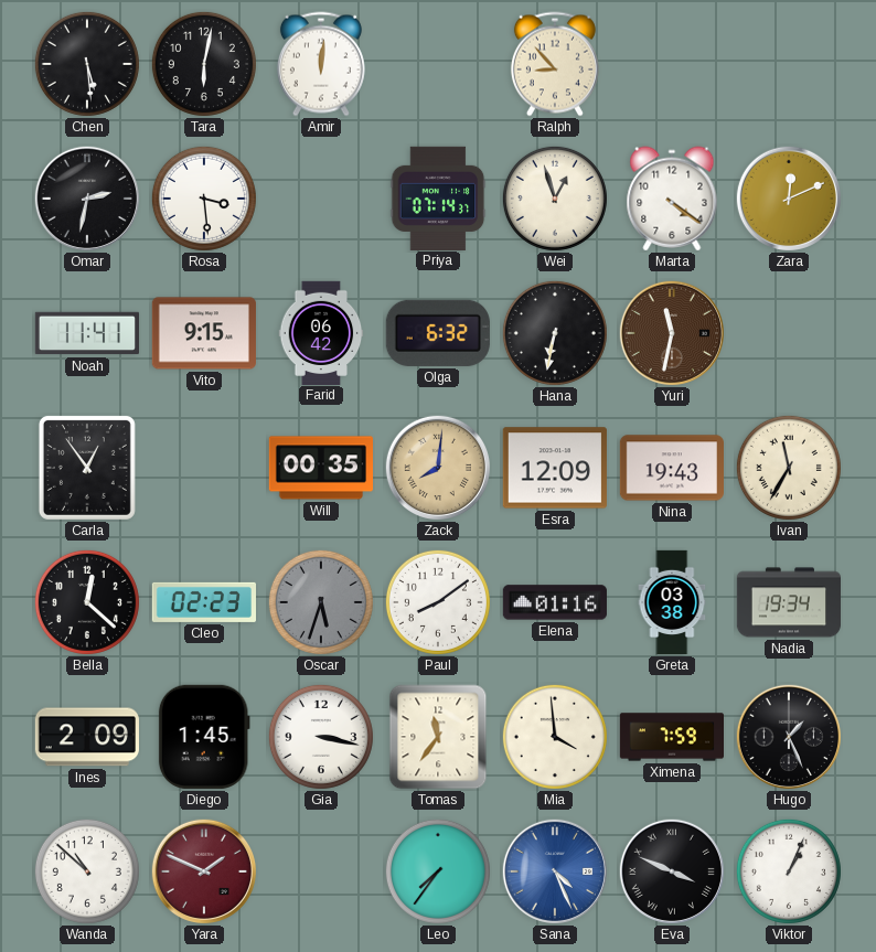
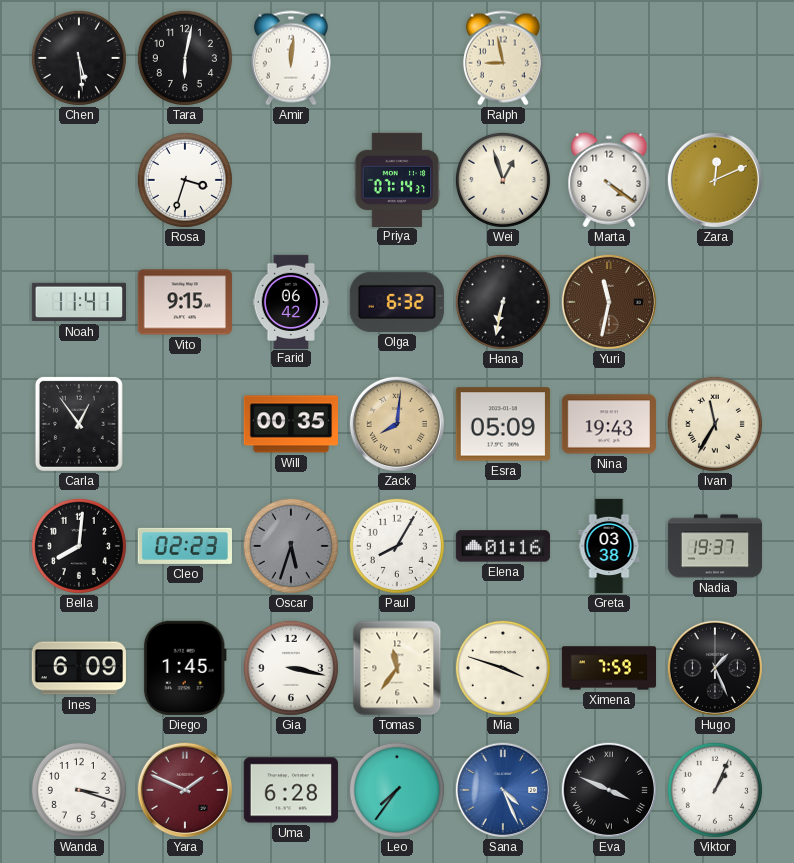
Ralph: 8:53 -> 8:58 (503, 58)
Omar: 2:32 -> none (87, 199)
Rosa: 3:29 -> 3:33 (185, 180)
Esra: 12:09 -> 05:09 (503, 424)
Bella: 12:22 -> 8:01 (79, 546)
Paul: 8:09 -> 8:05 (397, 546)
Nadia: 19:34 -> 19:37 (715, 546)
Ines: 2:09 -> 6:09 (79, 668)
Mia: 3:59 -> 3:48 (503, 668)
Wanda: 10:52 -> 3:18 (79, 790)
Uma: none -> 6:28 (291, 790)
